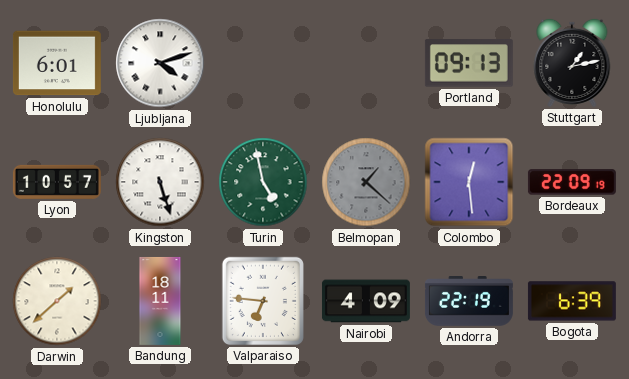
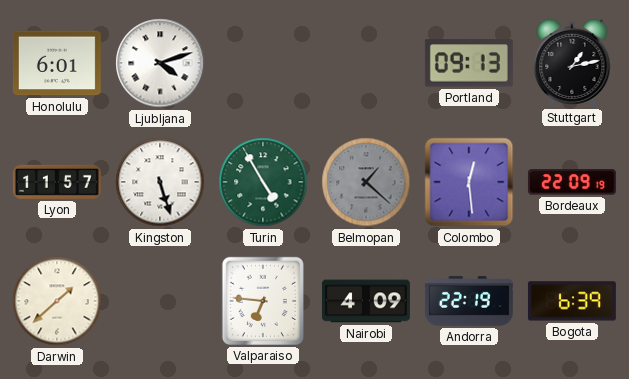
Lyon: 10:57 -> 11:57 (57, 182)
Turin: 4:58 -> 4:55 (263, 182)
Bandung: 18:11 -> none (160, 301)
